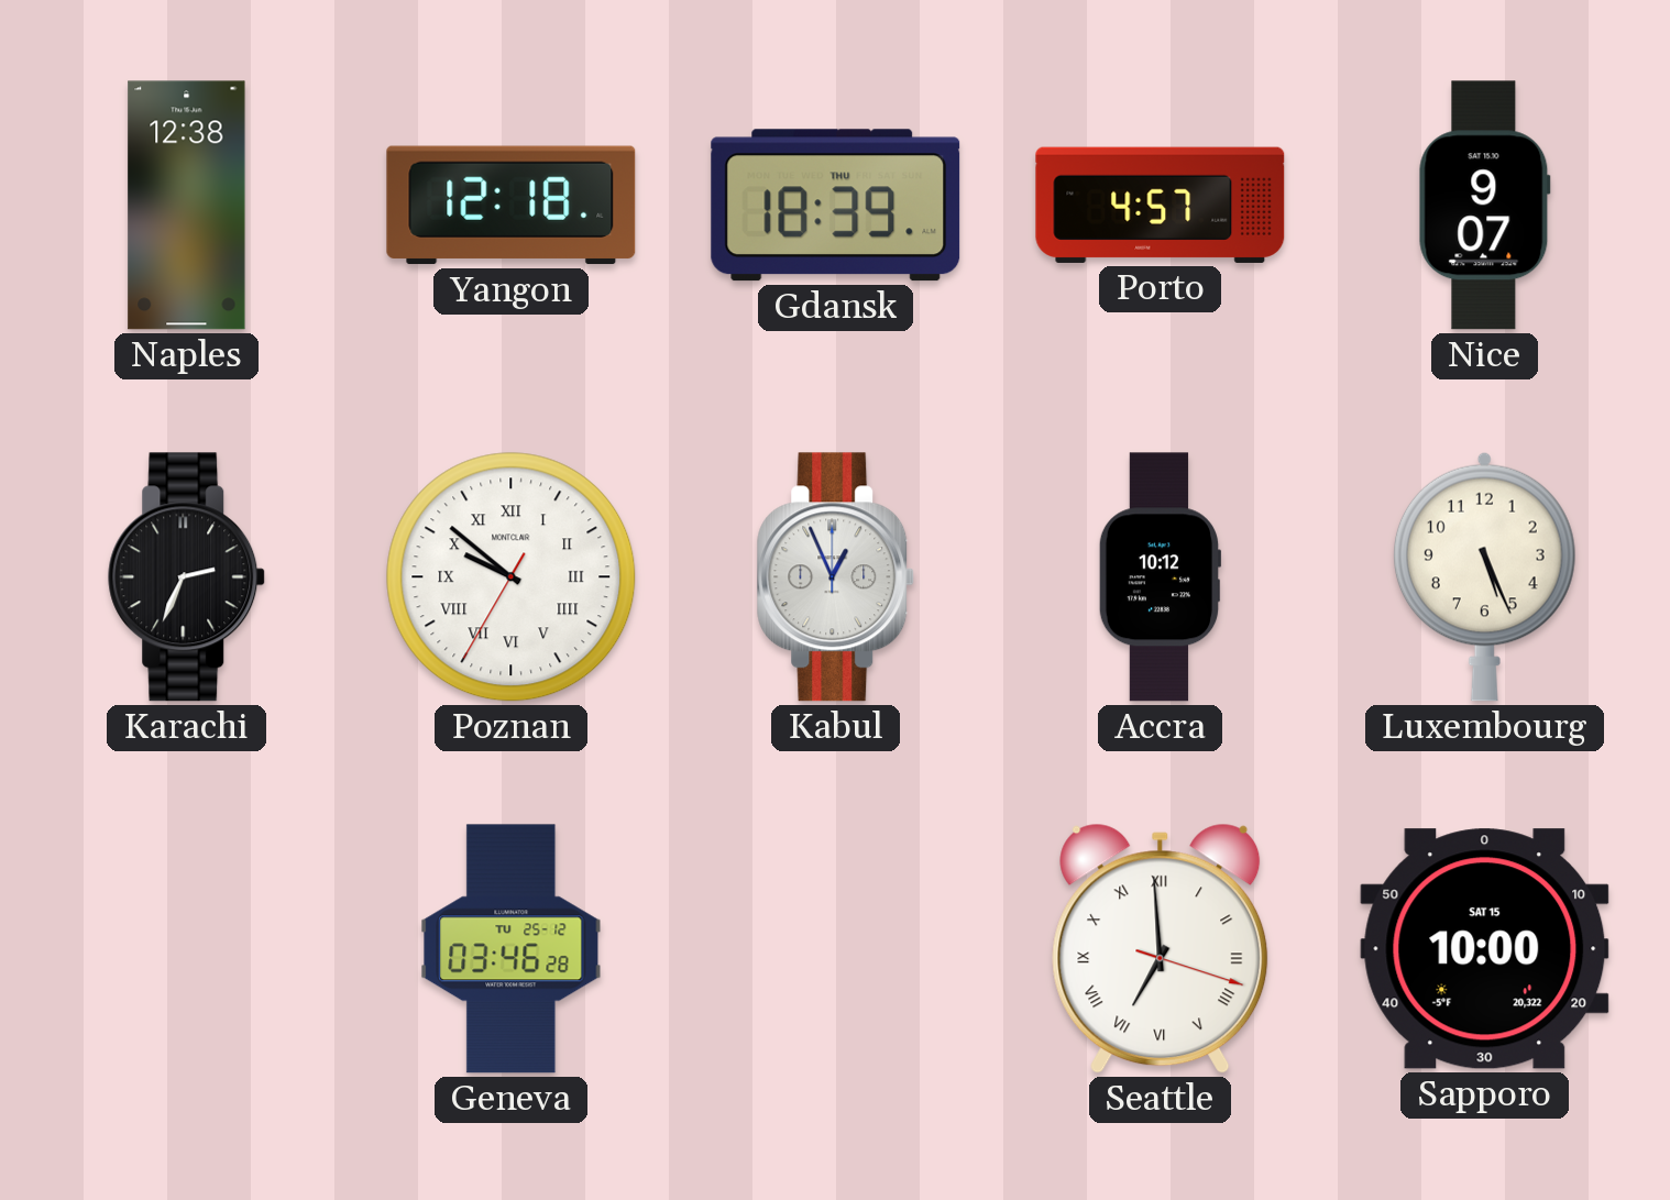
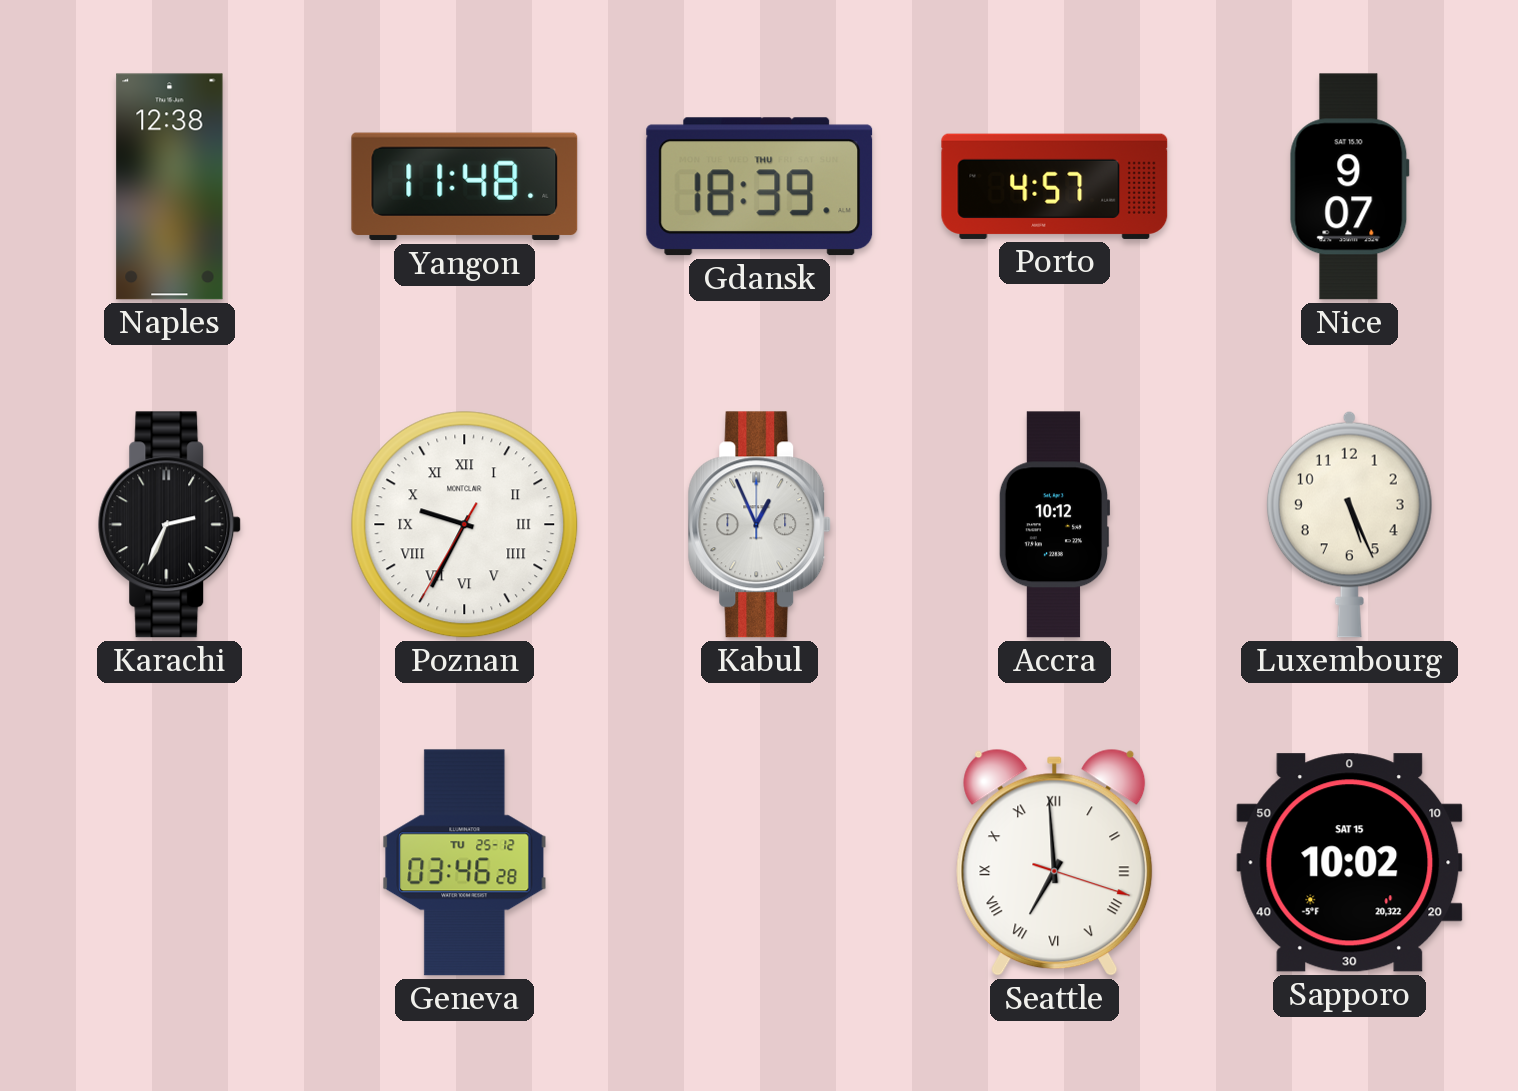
Yangon: 12:18 -> 11:48 (465, 187)
Poznan: 9:51 -> 9:34 (465, 525)
Sapporo: 10:00 -> 10:02 (1350, 863)
